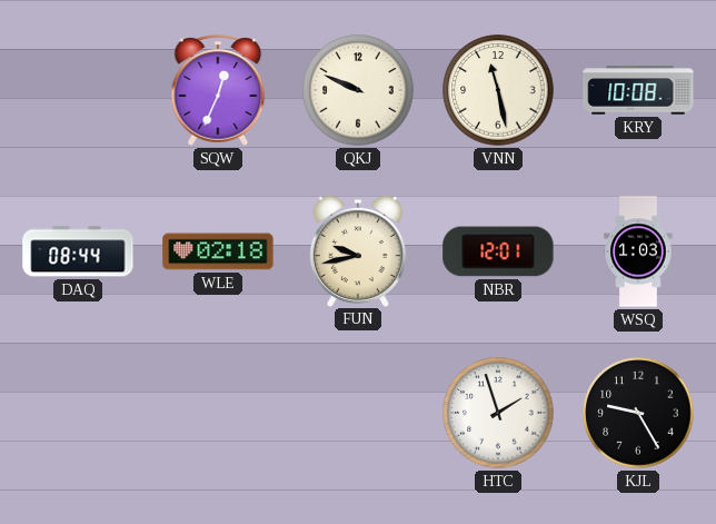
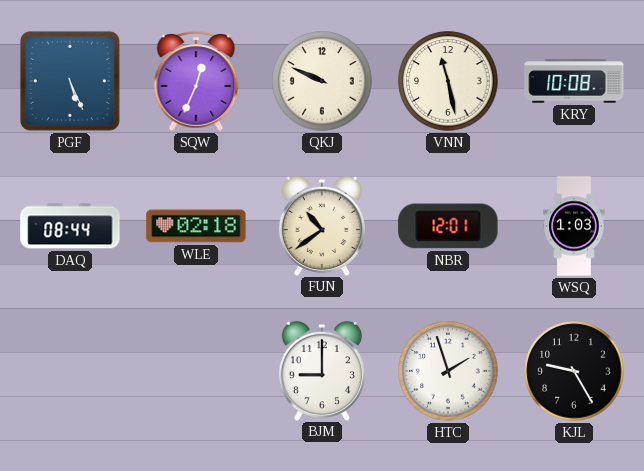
PGF: none -> 5:26 (70, 81)
FUN: 9:43 -> 10:39 (322, 225)
BJM: none -> 9:00 (322, 370)
